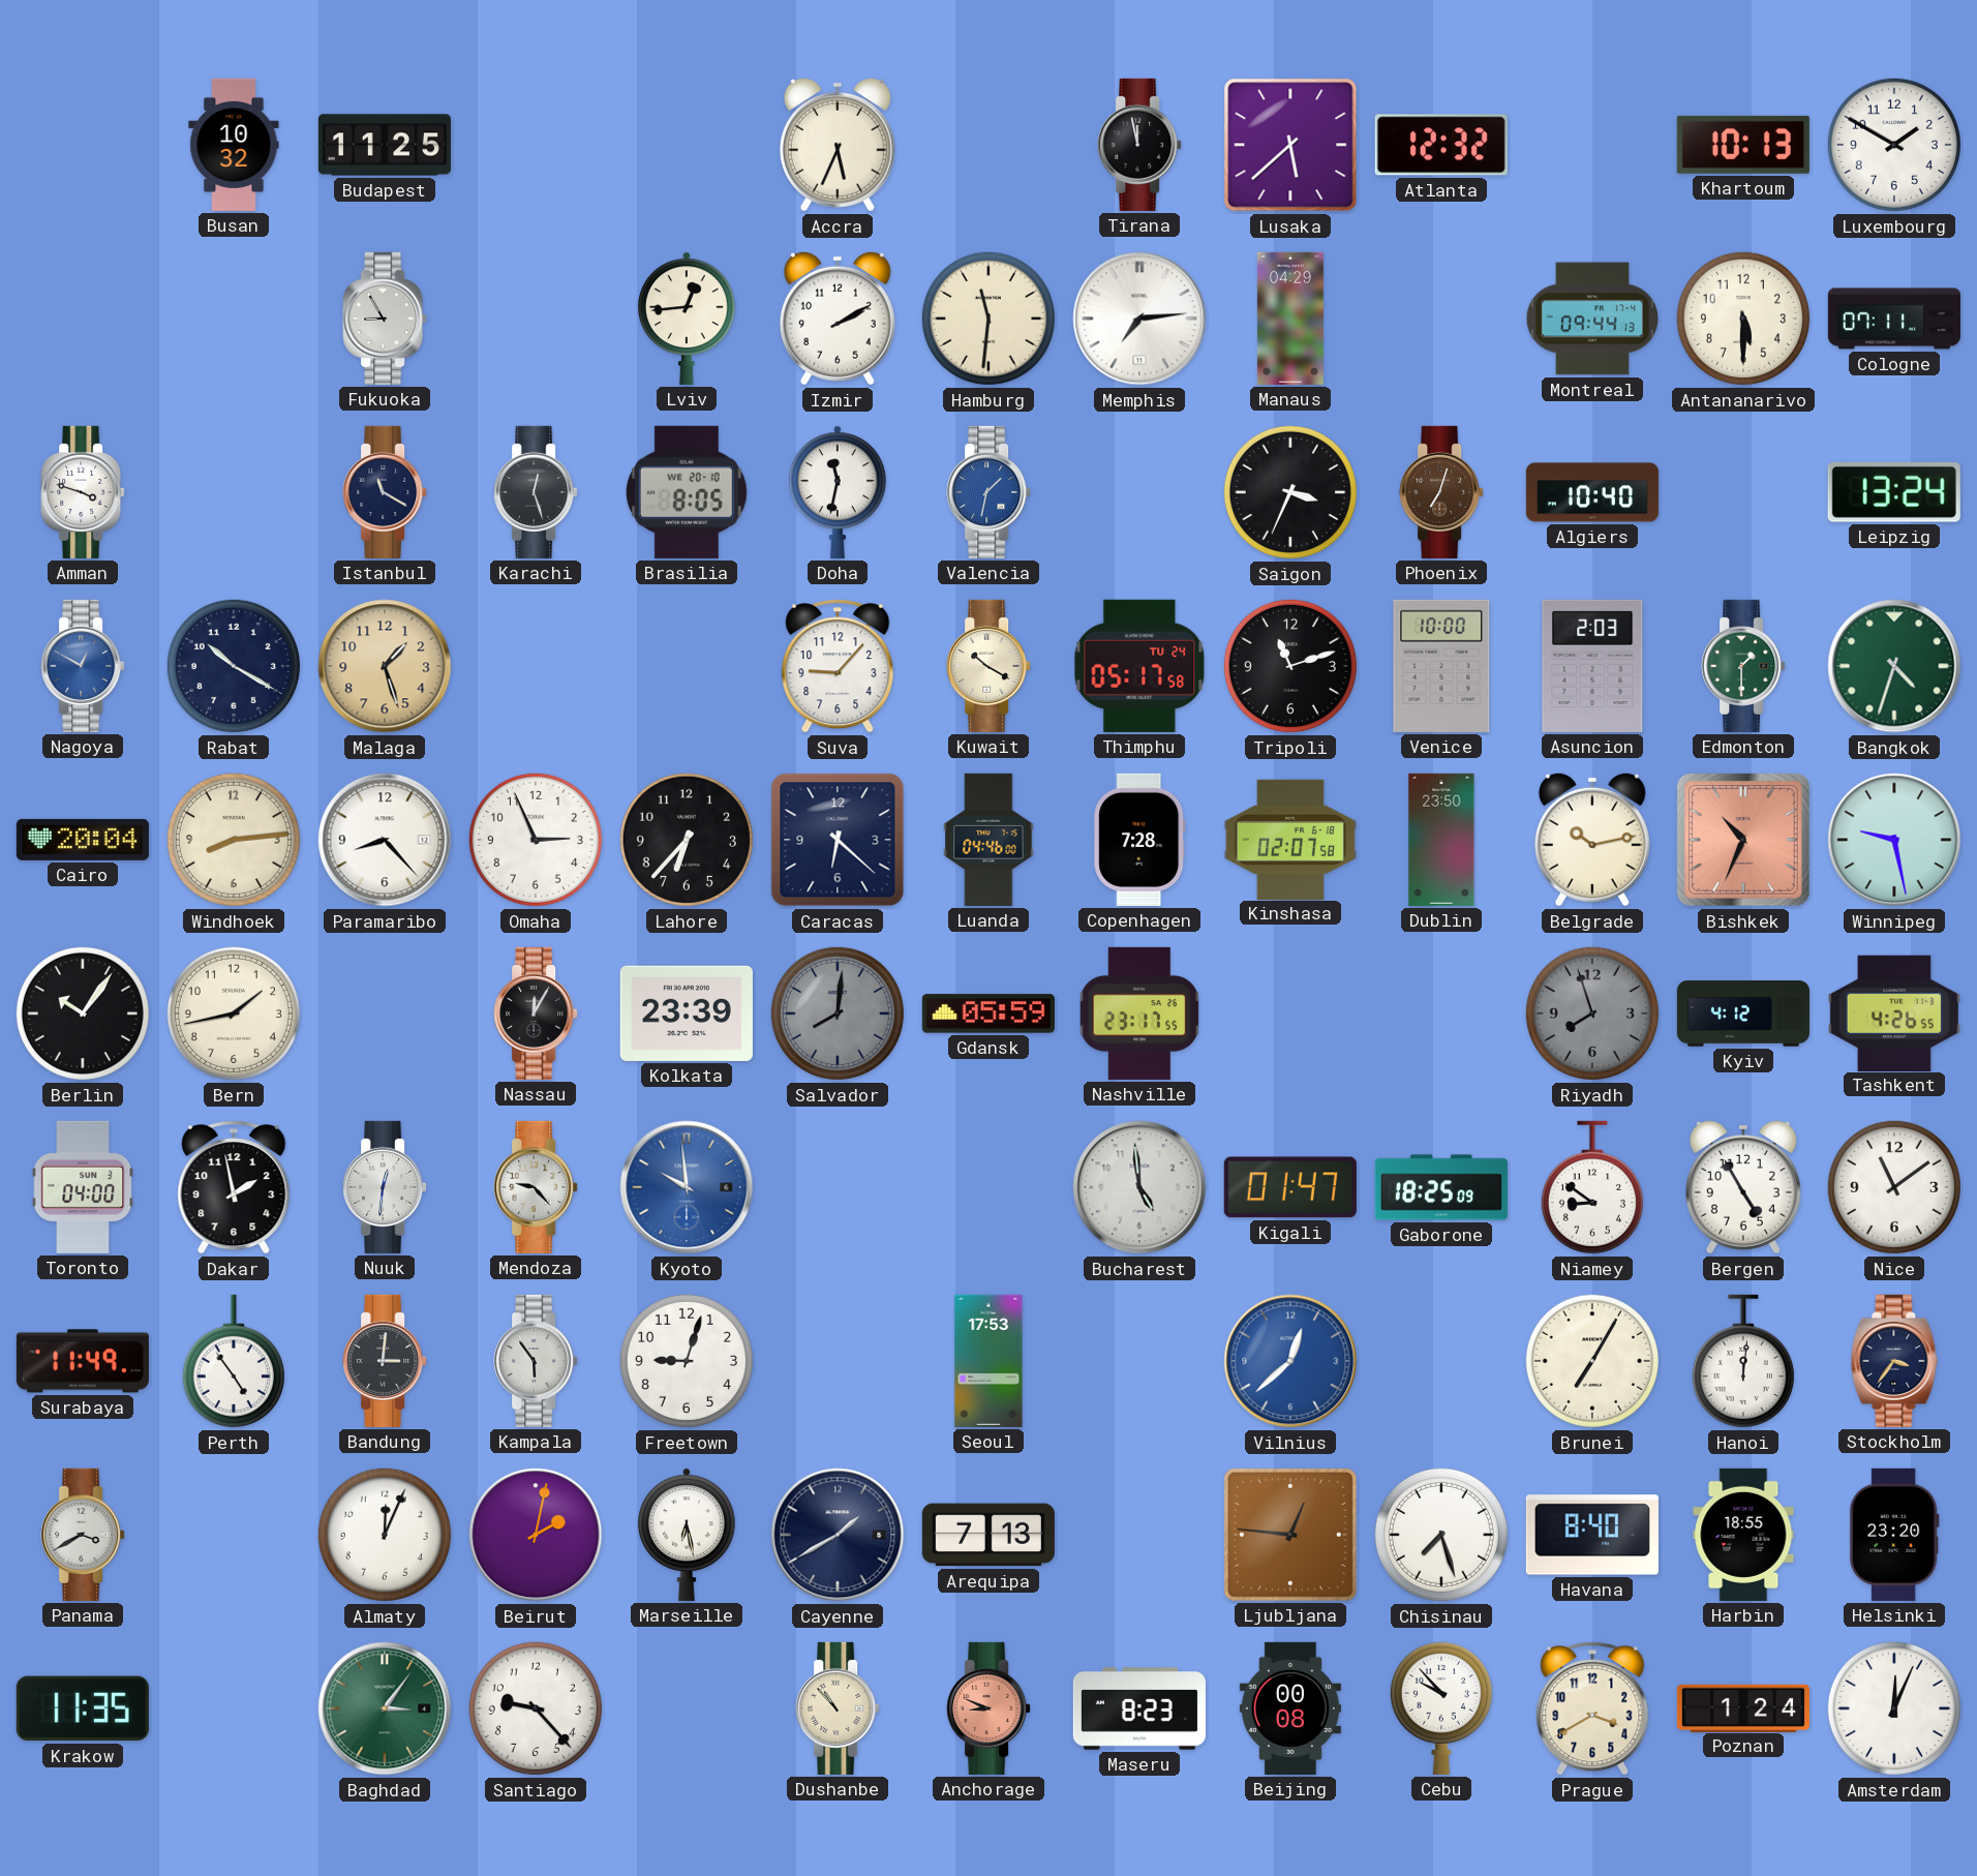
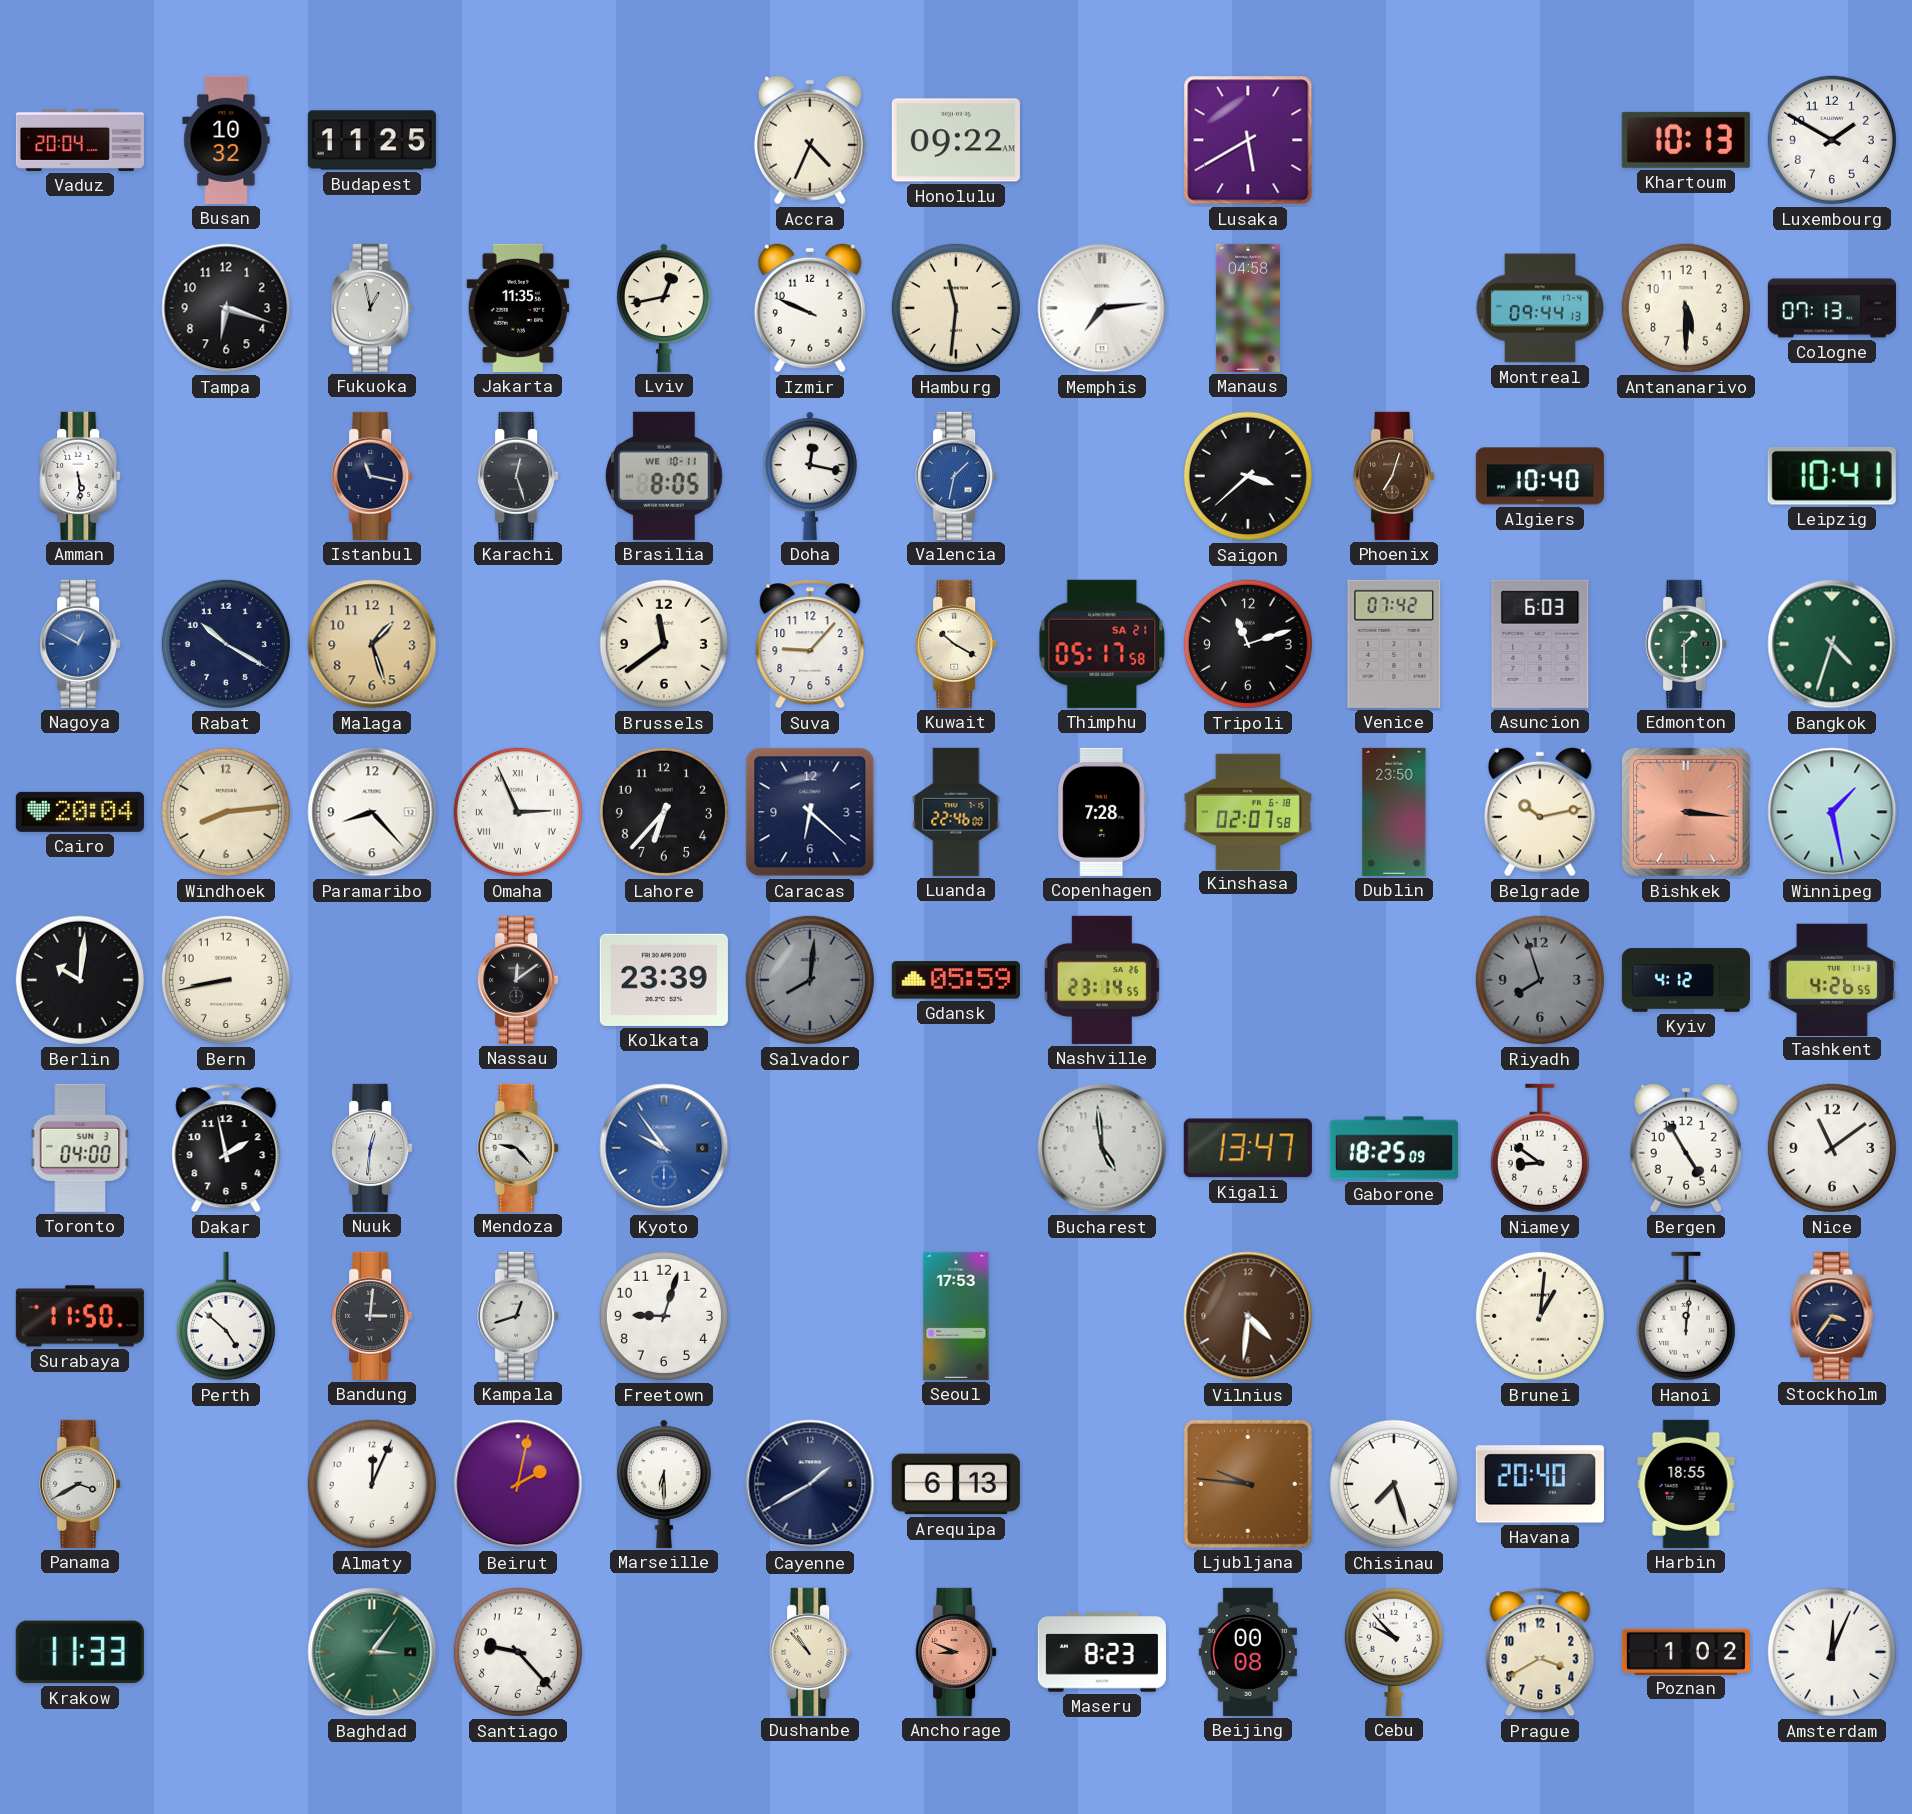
Vaduz: none -> 20:04 (80, 140)
Accra: 5:34 -> 4:34 (810, 140)
Honolulu: none -> 09:22 (956, 140)
Tirana: 11:58 -> none (1139, 145)
Lusaka: 5:38 -> 5:40 (1248, 140)
Atlanta: 12:32 -> none (1441, 145)
Tampa: none -> 6:18 (226, 308)
Fukuoka: 8:55 -> 12:58 (372, 308)
Jakarta: none -> 11:35 (518, 308)
Lviv: 12:44 -> 12:43 (665, 308)
Izmir: 2:10 -> 9:49 (810, 308)
Manaus: 04:29 -> 04:58 (1248, 308)
Cologne: 07:11 -> 07:13 (1832, 308)
Amman: 3:48 -> 5:29 (80, 476)
Istanbul: 11:20 -> 11:17 (372, 476)
Brasilia date: WE 20-10 -> WE 10-11 (664, 476)
Doha: 11:32 -> 12:17 (811, 476)
Saigon: 3:34 -> 3:38 (1248, 476)
Leipzig: 13:24 -> 10:41 (1832, 476)
Brussels: none -> 11:39 (664, 644)
Thimphu date: TU 24 -> SA 21 (1102, 644)
Venice: 10:00 -> 07:42 (1394, 644)
Asuncion: 2:03 -> 6:03 (1540, 644)
Omaha numerals: Arabic -> Roman (518, 812)
Luanda: 04:46 -> 22:46 (956, 812)
Bishkek: 10:34 -> 3:16 (1687, 813)
Winnipeg: 9:28 -> 1:28 (1832, 812)
Berlin: 10:06 -> 10:01 (80, 980)
Bern: 1:43 -> 8:43 (226, 980)
Nassau: 12:05 -> 12:09 (518, 980)
Nashville: 23:17 -> 23:14 (1102, 980)
Kyoto: 9:59 -> 9:54 (664, 1148)
Kigali: 01:47 -> 13:47 (1248, 1148)
Surabaya: 11:49 -> 11:50 (80, 1316)
Perth: 4:54 -> 4:52 (226, 1316)
Kampala: 5:54 -> 12:42 (518, 1316)
Vilnius: 12:38 -> 4:31 (1248, 1316)
Vilnius dial: blue -> brown (1248, 1316)
Brunei: 7:05 -> 1:01 (1540, 1316)
Marseille: 6:28 -> 6:30 (665, 1484)
Arequipa: 7:13 -> 6:13 (956, 1484)
Ljubljana: 12:46 -> 9:46 (1248, 1484)
Havana: 8:40 -> 20:40 (1540, 1484)
Helsinki: 23:20 -> none (1894, 1535)
Krakow: 11:35 -> 11:33 (80, 1652)
Poznan: 1:24 -> 1:02 (1686, 1651)
